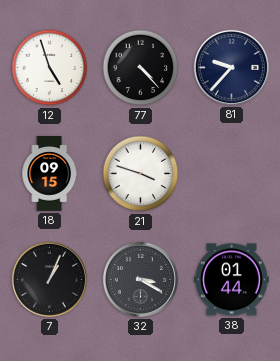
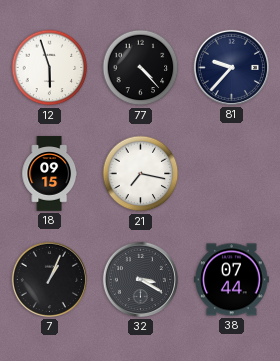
12: 4:57 -> 5:57 (50, 68)
21: 3:48 -> 7:17 (141, 174)
38: 01:44 -> 07:44 (232, 280)
